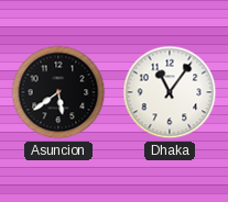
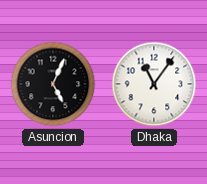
Asuncion: 5:39 -> 5:04 (53, 84)
